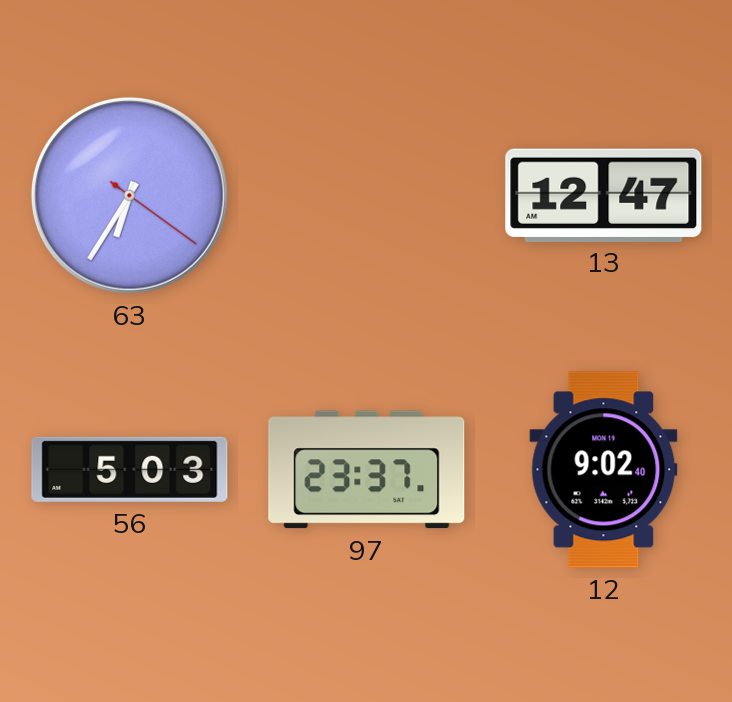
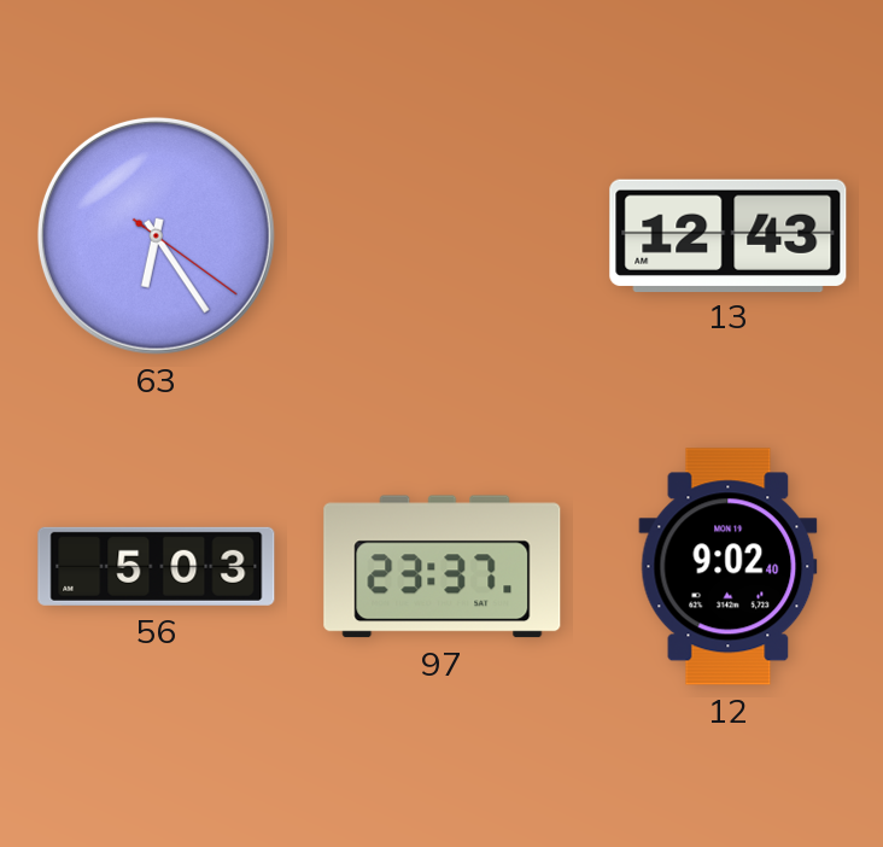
63: 6:35 -> 6:24 (156, 235)
13: 12:47 -> 12:43 (729, 235)
